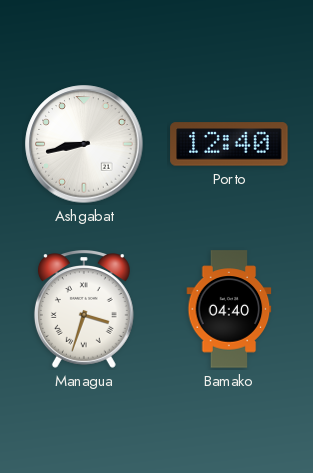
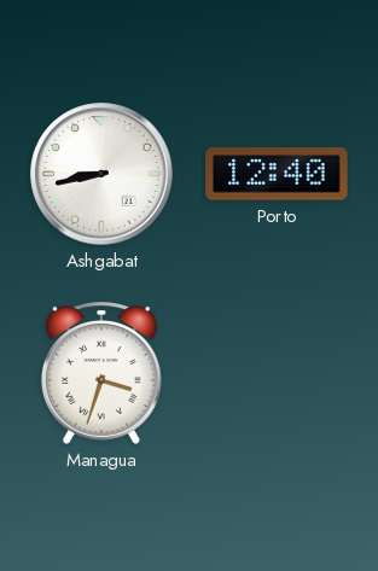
Bamako: 04:40 -> none (229, 309)
